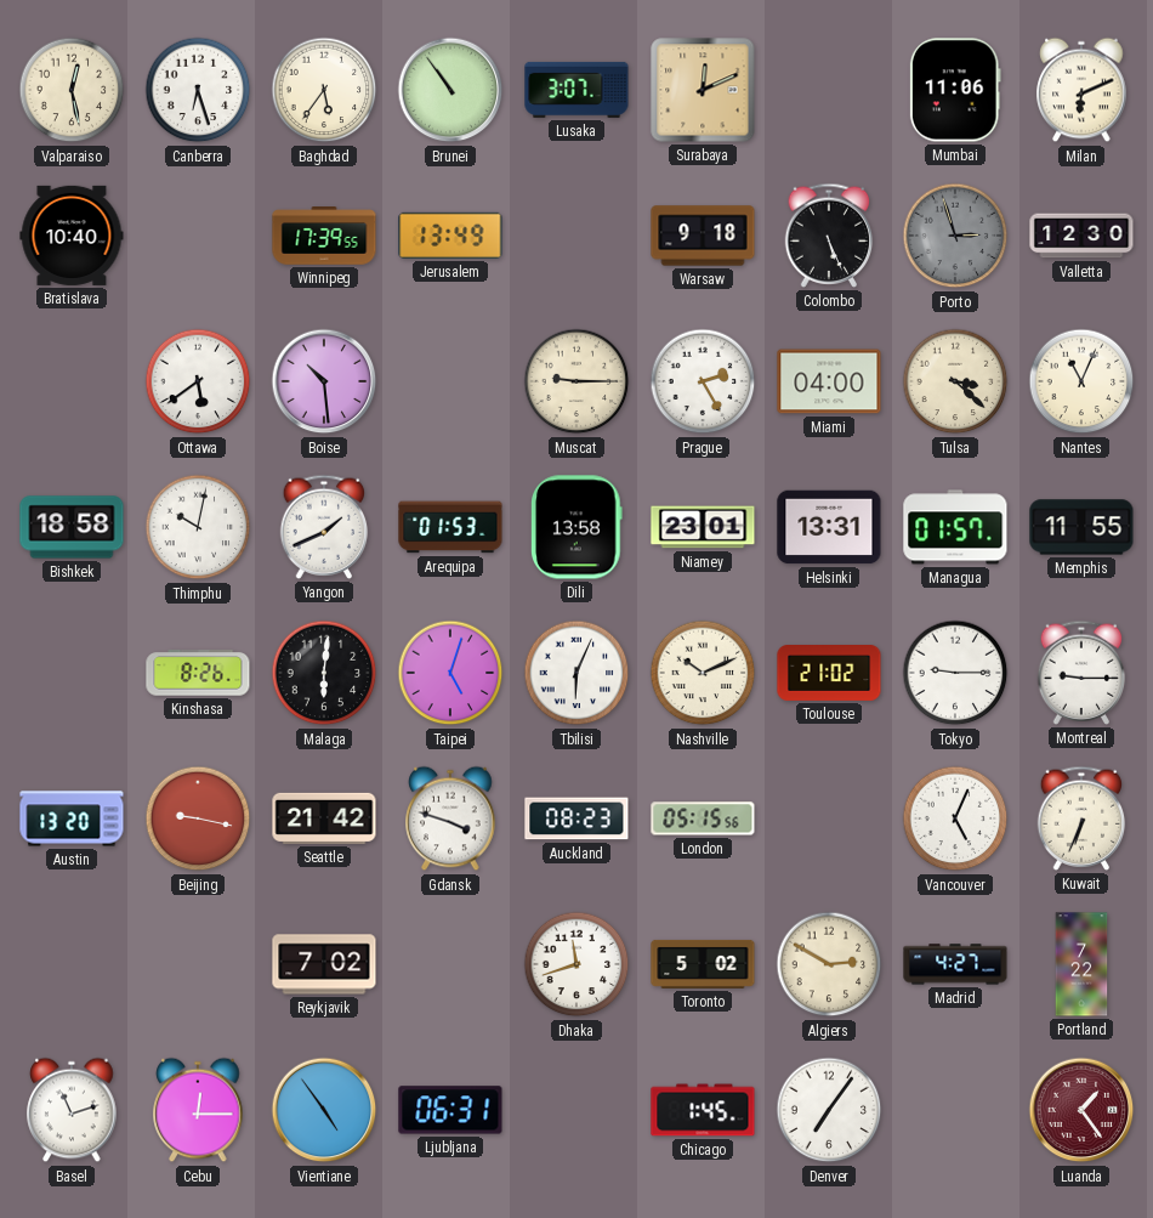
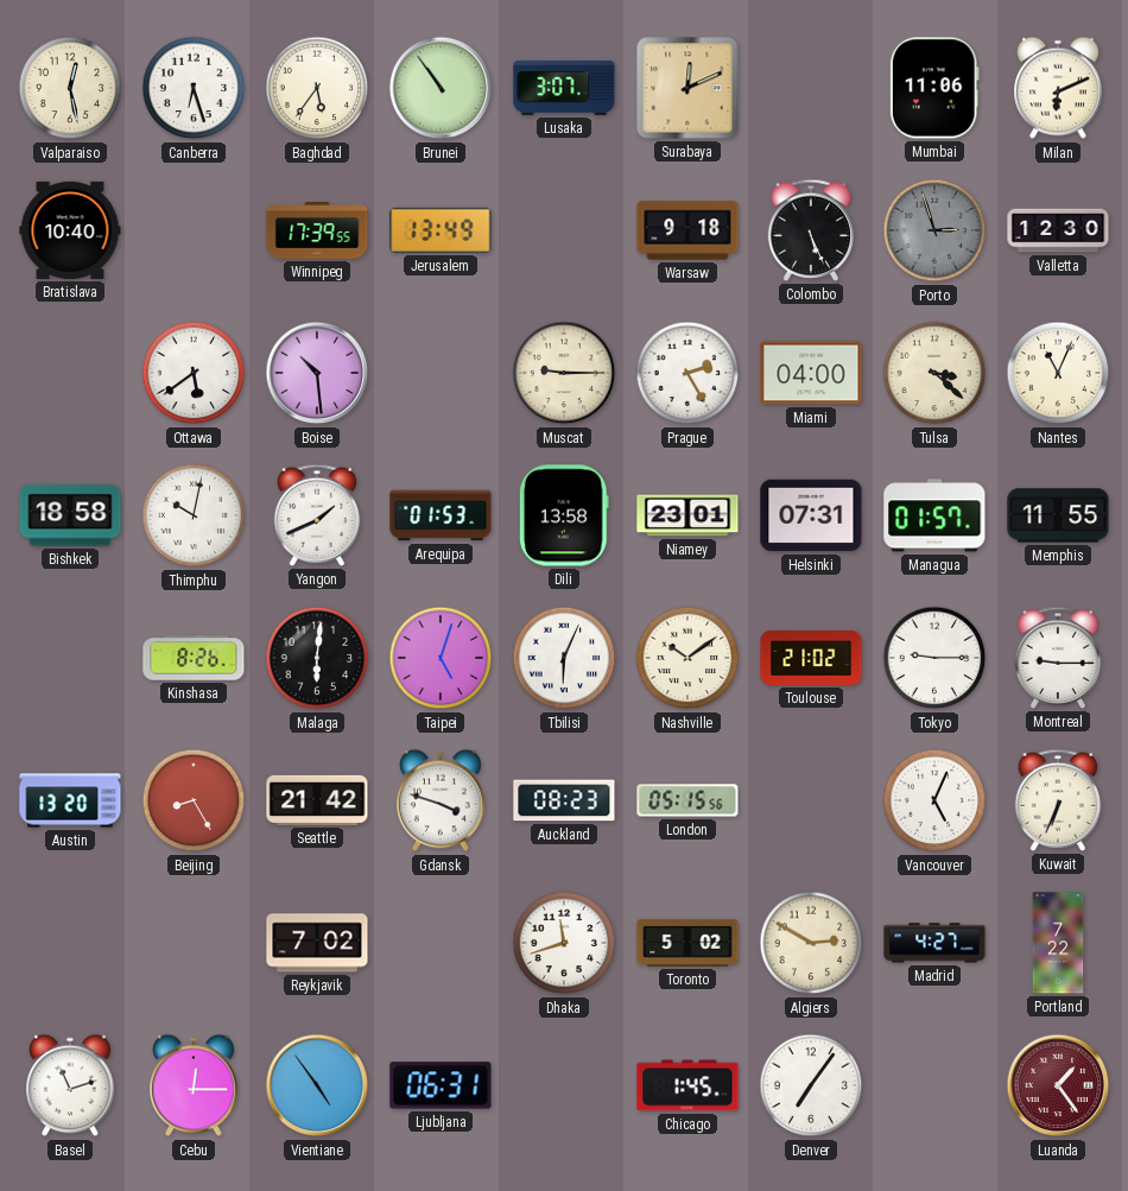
Helsinki: 13:31 -> 07:31 (811, 515)
Nashville: 10:11 -> 10:09 (687, 658)
Beijing: 9:17 -> 8:25 (194, 800)
